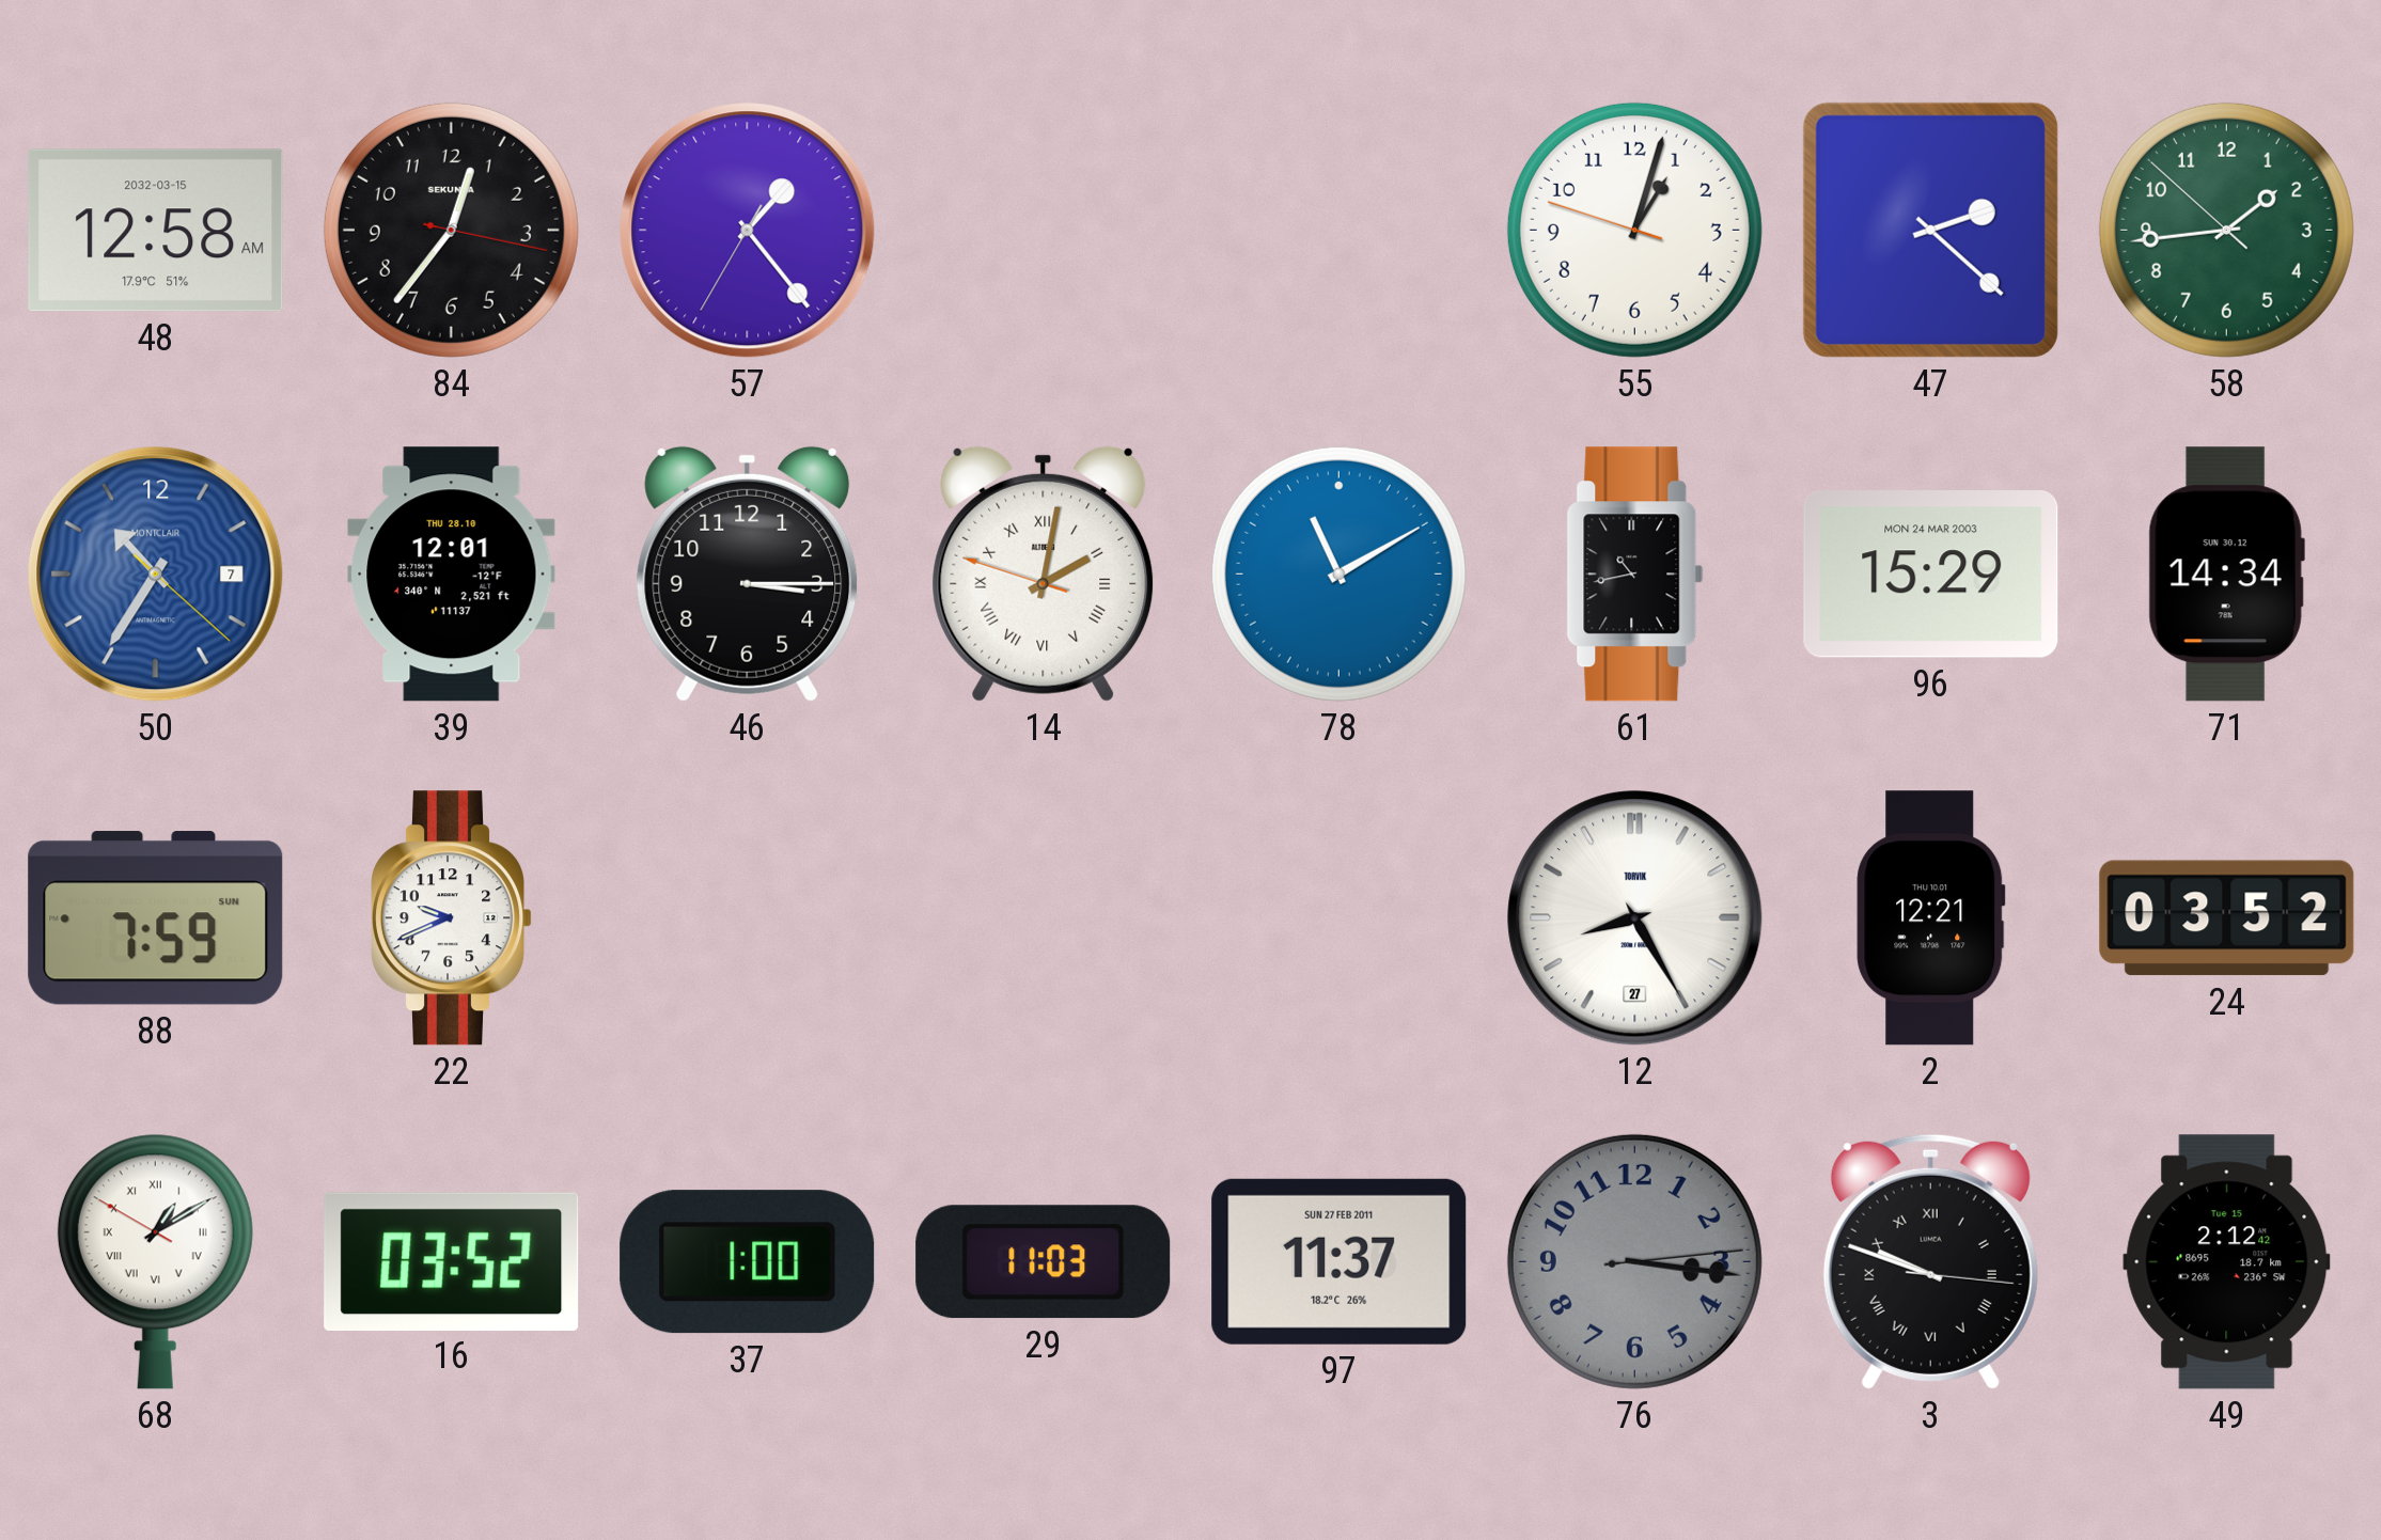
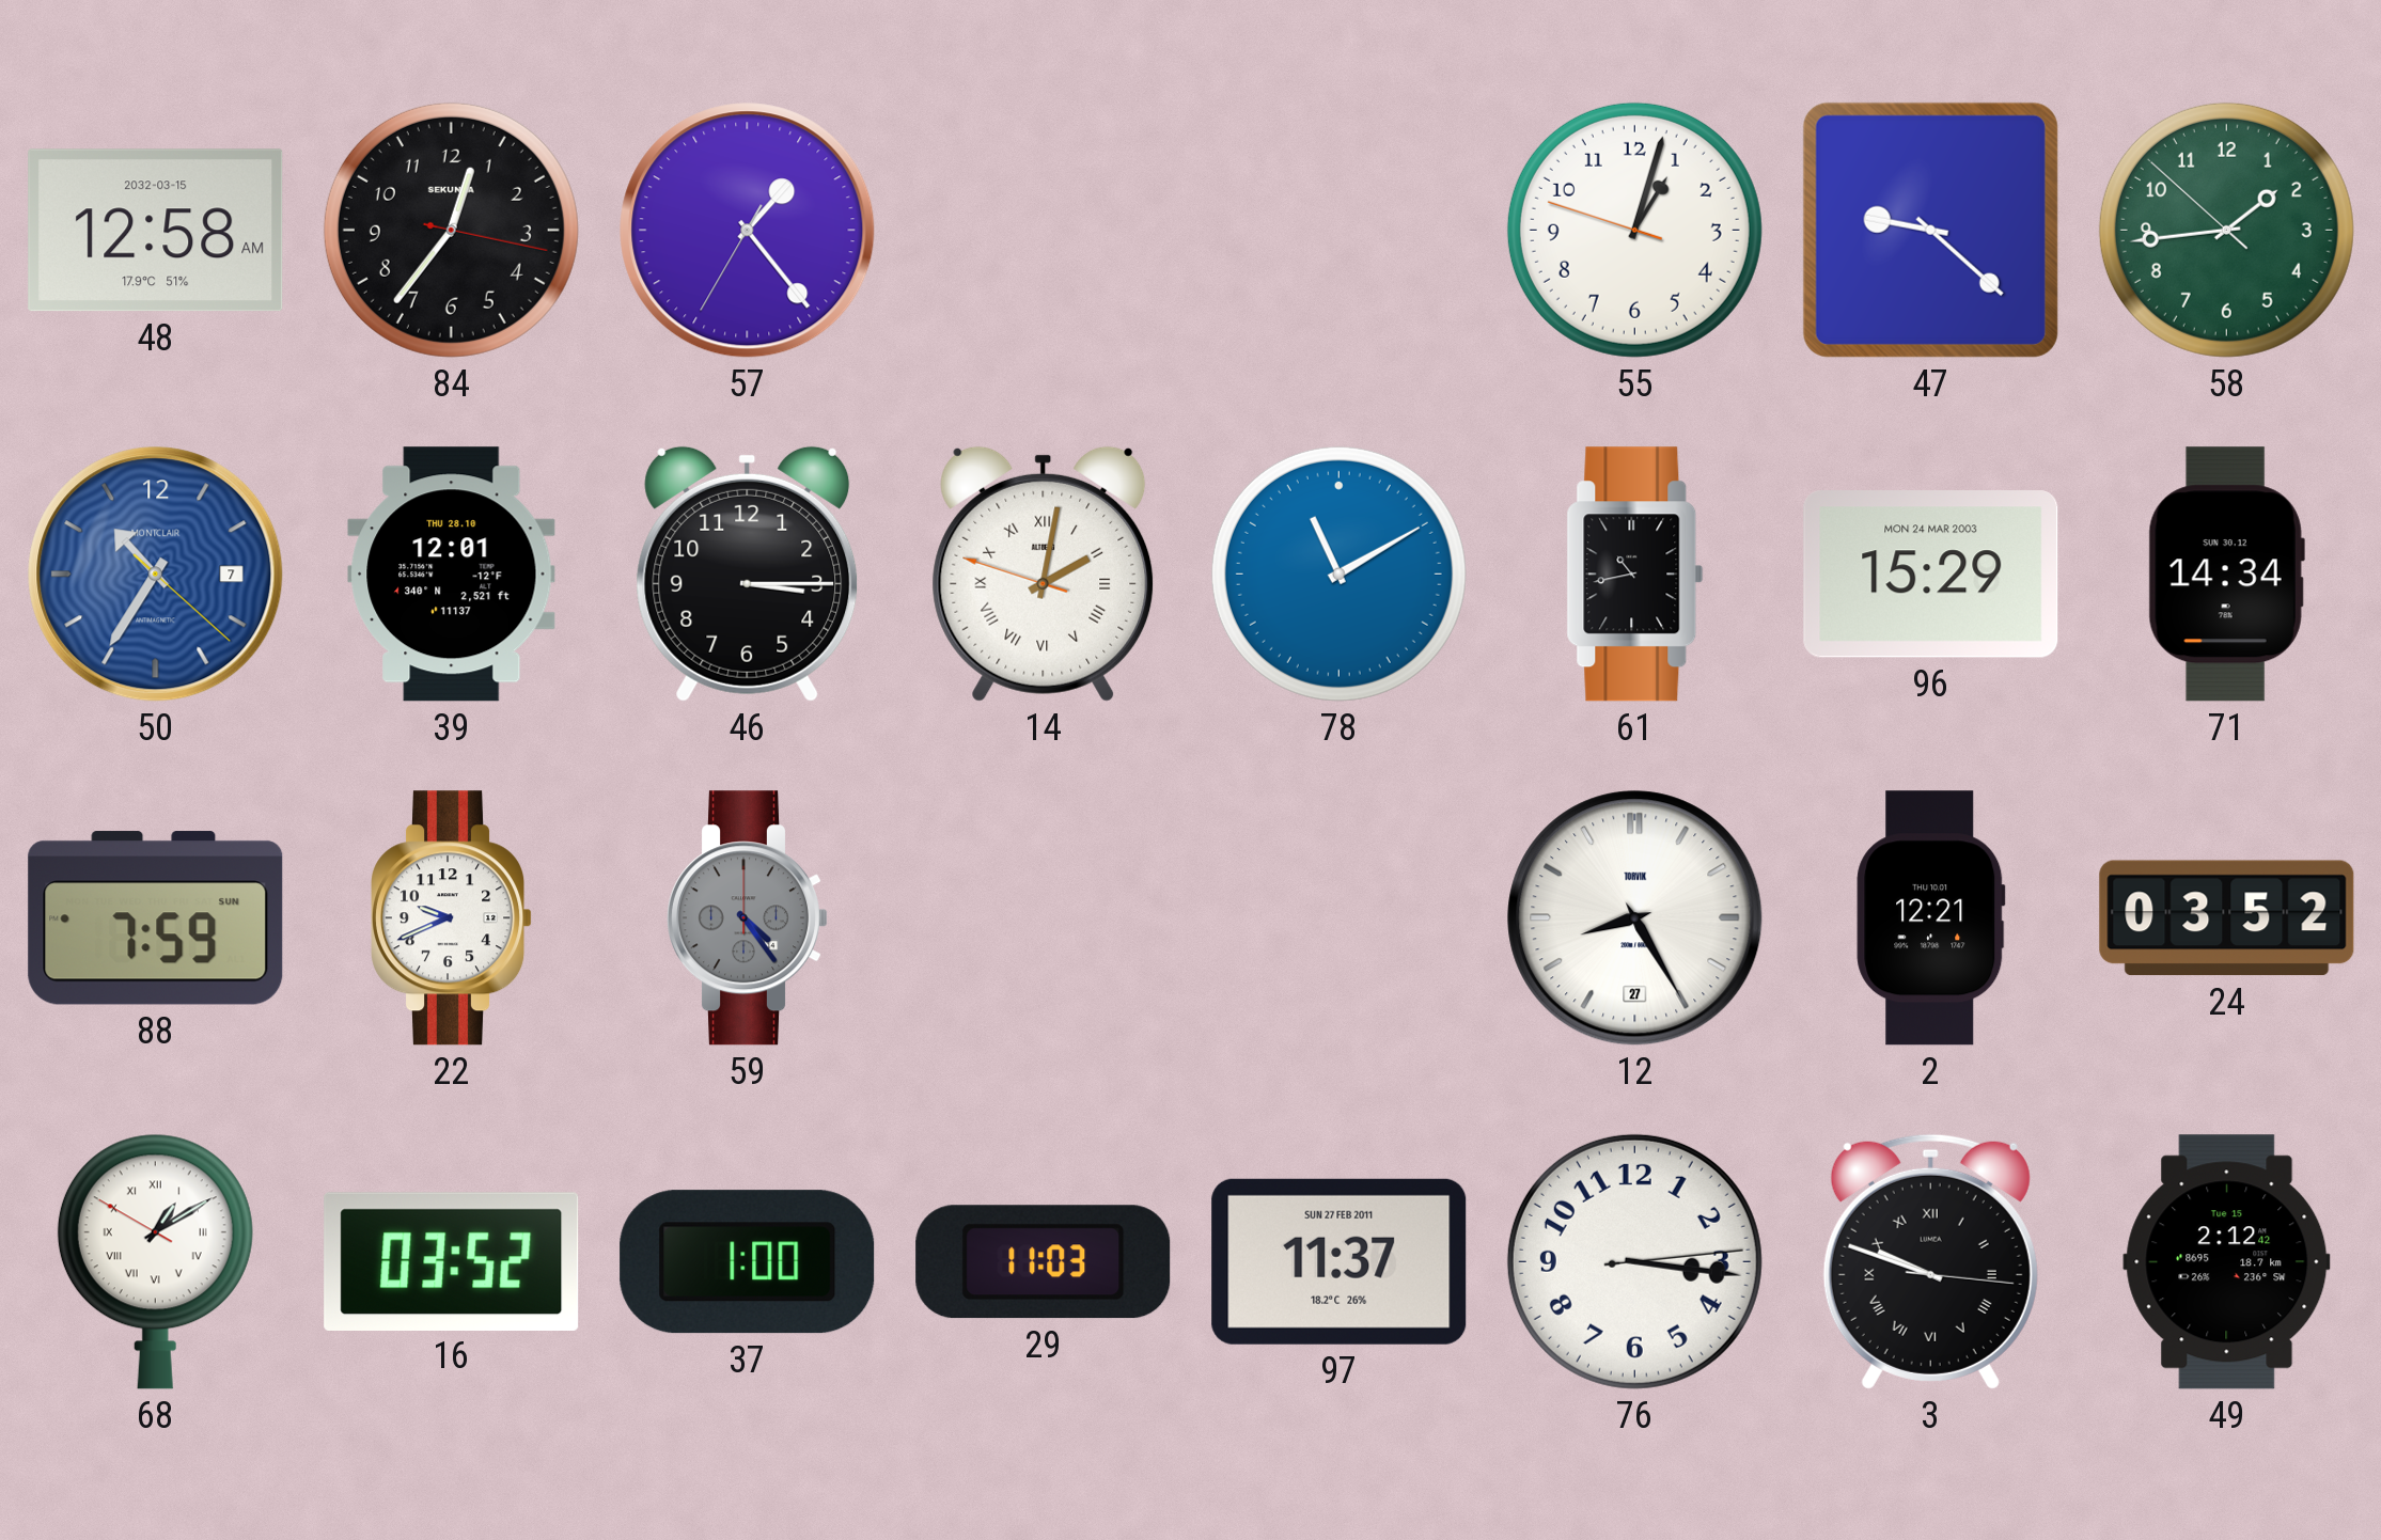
47: 2:22 -> 9:22 (1930, 230)
59: none -> 4:24 (749, 918)
76 dial: grey -> white (1634, 1261)
